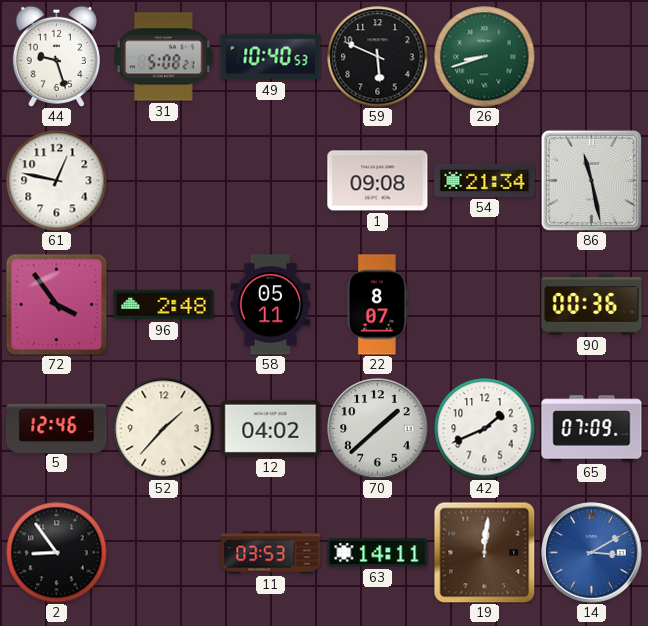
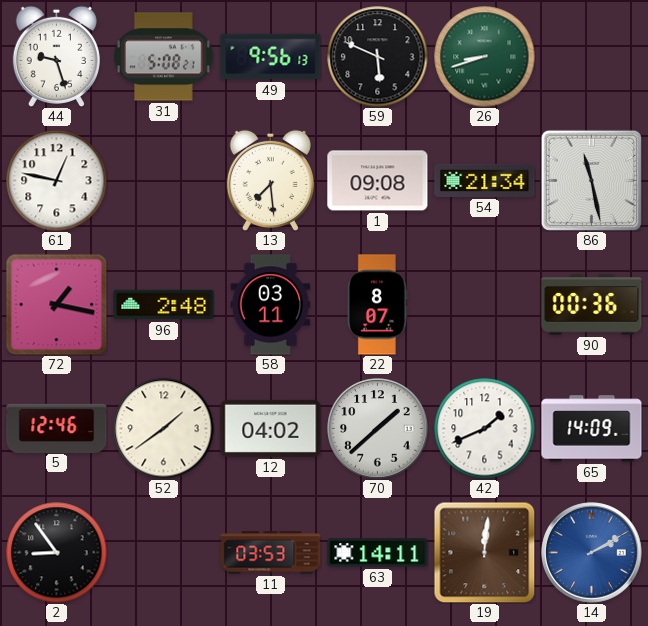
49: 10:40 -> 9:56 (271, 57)
13: none -> 7:29 (270, 180)
72: 3:54 -> 1:17 (56, 304)
58: 05:11 -> 03:11 (271, 305)
52: 1:37 -> 1:39 (164, 429)
65: 07:09 -> 14:09 (592, 429)
14: 3:10 -> 2:10 (592, 553)
